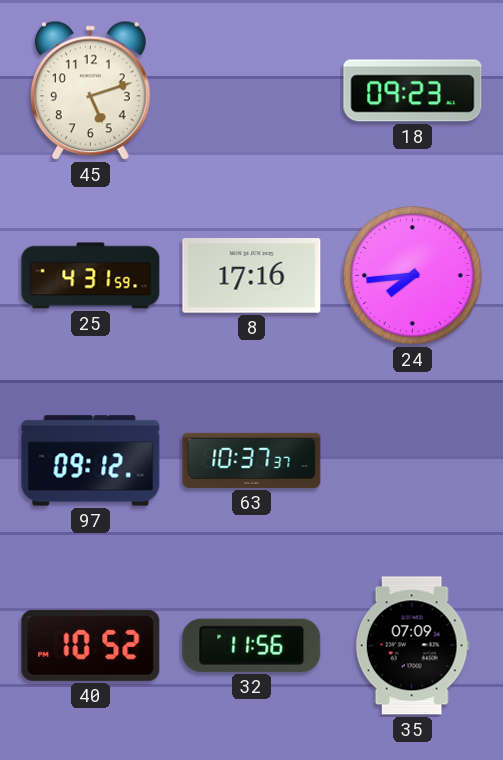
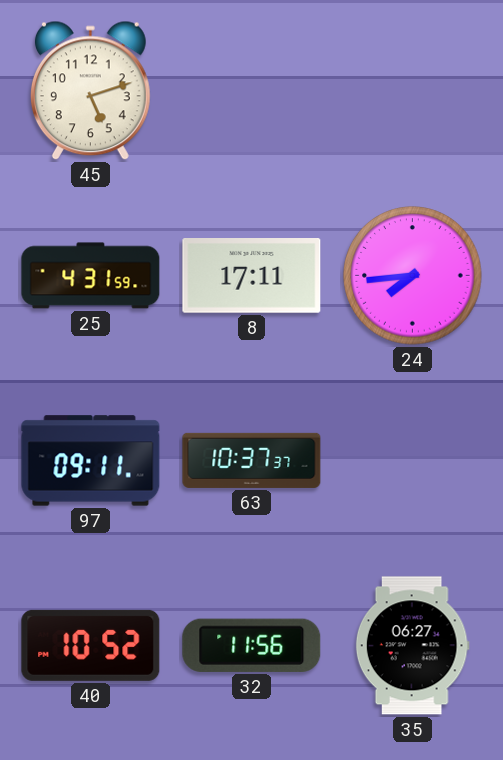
18: 09:23 -> none (413, 91)
8: 17:16 -> 17:11 (252, 276)
97: 09:12 -> 09:11 (91, 461)
35: 07:09 -> 06:27 (412, 646)
